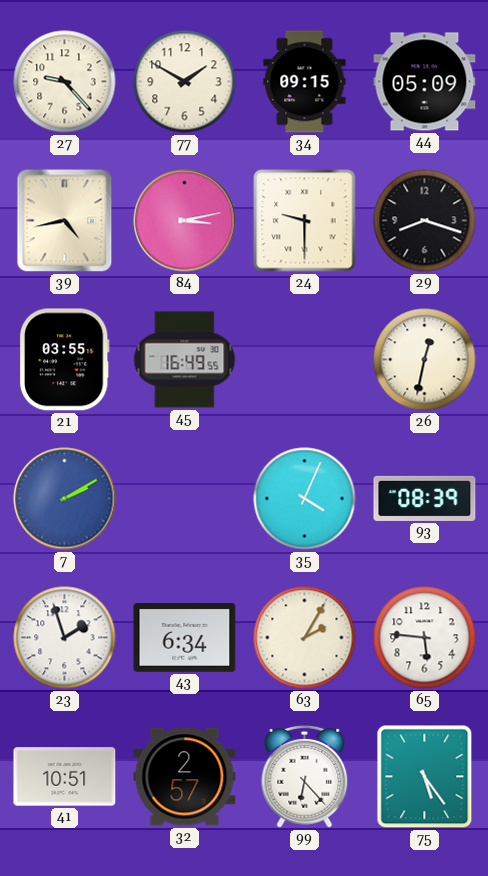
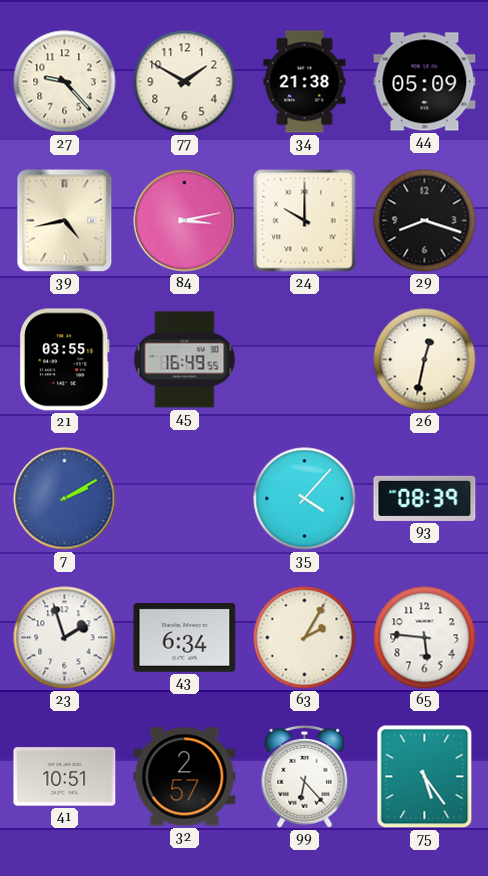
34: 09:15 -> 21:38 (305, 82)
24: 9:30 -> 10:00 (305, 221)
35: 4:04 -> 4:07 (305, 499)
